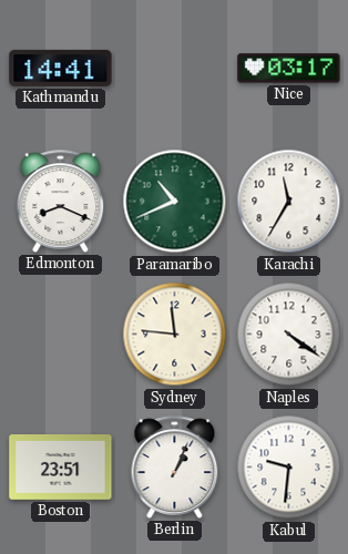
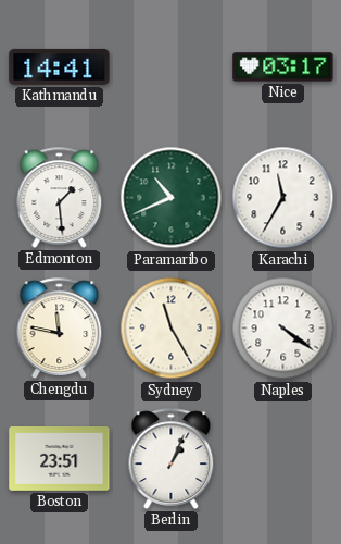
Edmonton: 8:19 -> 1:29 (60, 197)
Chengdu: none -> 11:47 (60, 327)
Sydney: 11:46 -> 11:25 (172, 329)
Kabul: 9:31 -> none (289, 468)
